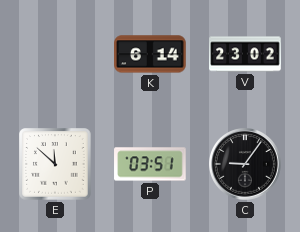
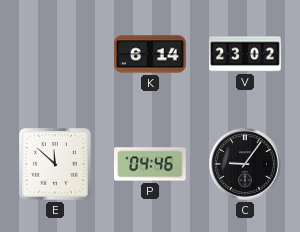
P: 03:51 -> 04:46 (150, 164)
